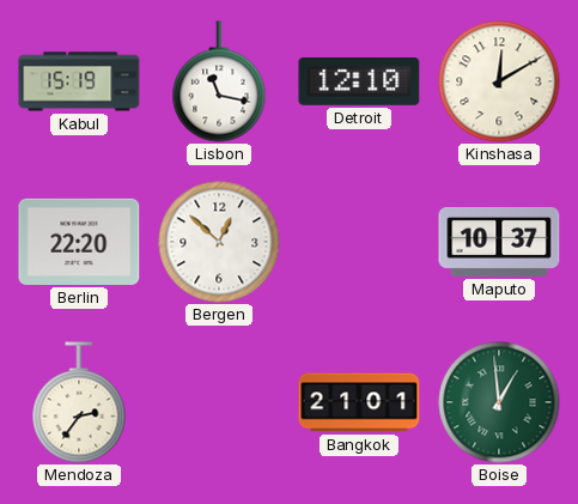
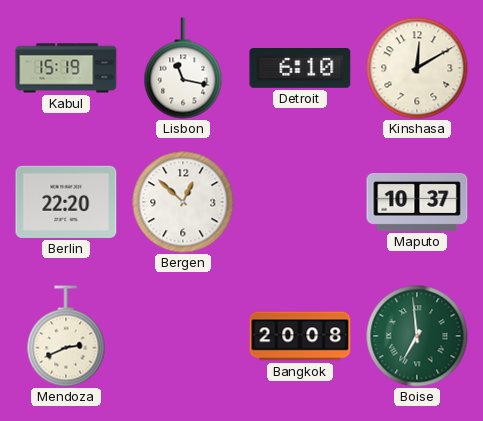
Detroit: 12:10 -> 6:10 (300, 69)
Mendoza: 2:36 -> 2:41 (66, 336)
Bangkok: 21:01 -> 20:08 (300, 336)
Boise: 12:59 -> 6:59 (417, 336)
